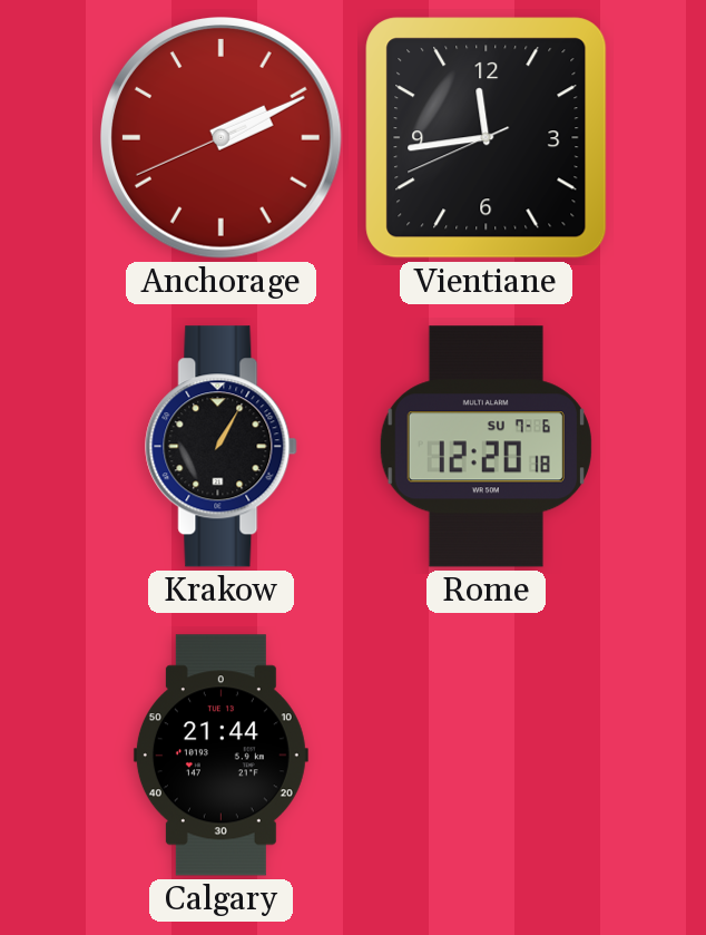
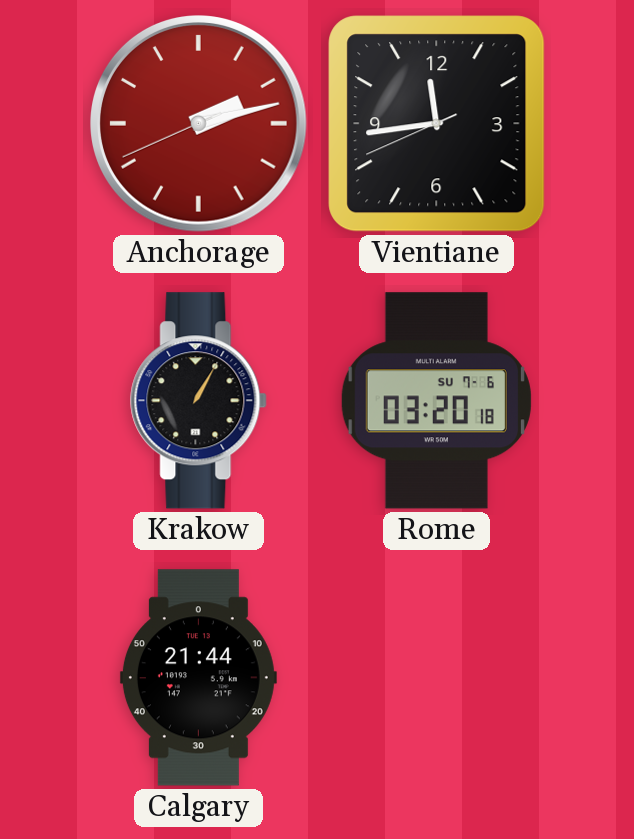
Anchorage: 2:10 -> 2:12 (199, 124)
Rome: 12:20 -> 03:20 (436, 401)
